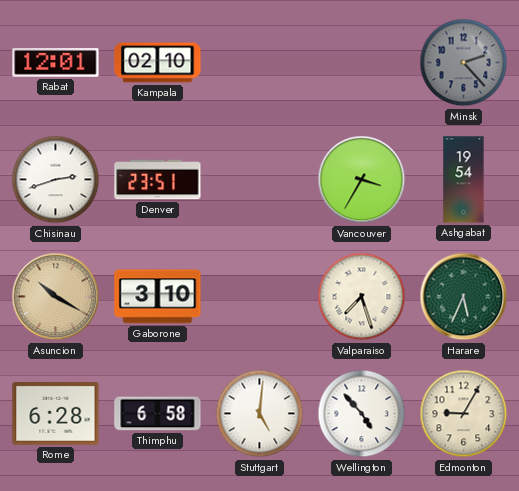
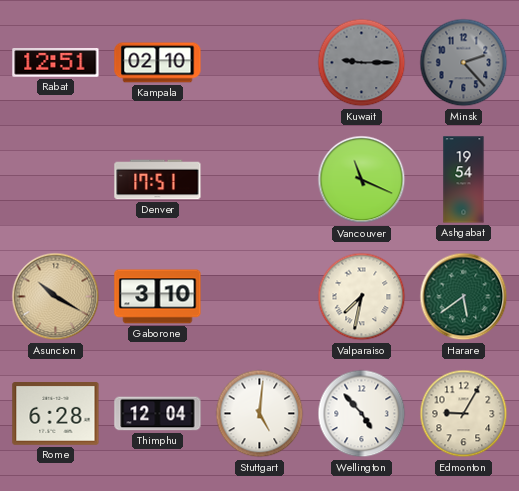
Rabat: 12:01 -> 12:51 (56, 63)
Kuwait: none -> 9:15 (362, 63)
Chisinau: 2:42 -> none (56, 180)
Denver: 23:51 -> 17:51 (158, 180)
Vancouver: 3:35 -> 11:19 (362, 180)
Valparaiso: 7:27 -> 7:32 (362, 297)
Harare: 5:34 -> 5:39 (464, 297)
Thimphu: 6:58 -> 12:04 (158, 414)
